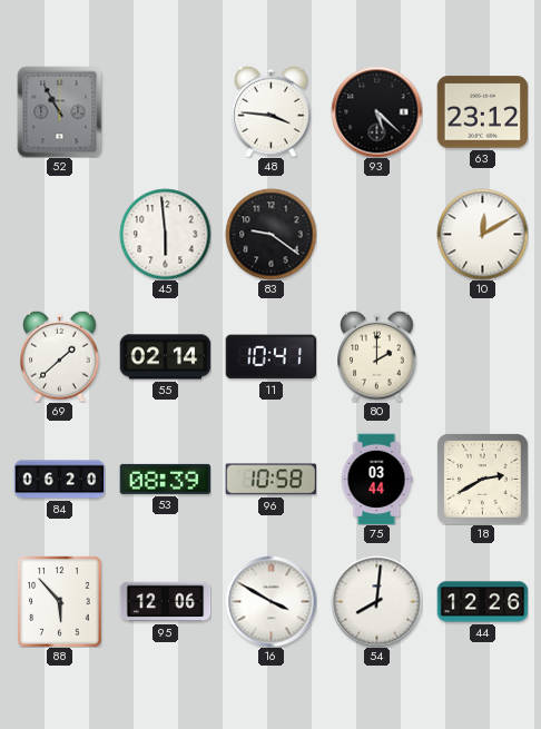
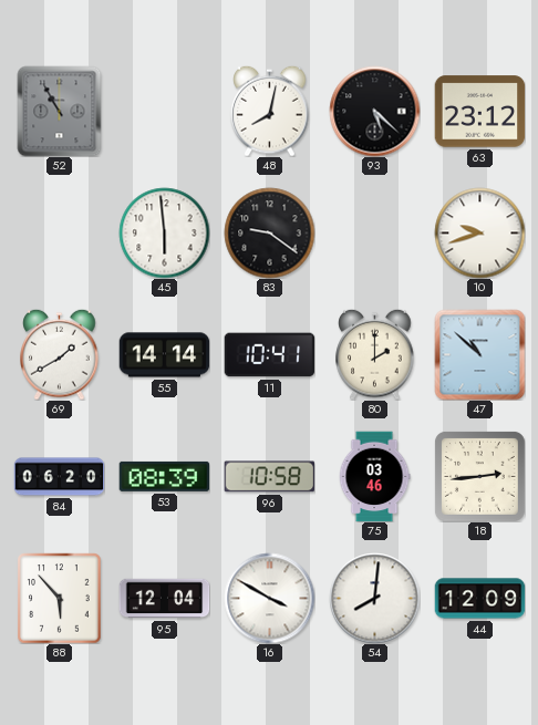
48: 3:46 -> 8:02 (270, 111)
10: 12:10 -> 9:42 (479, 232)
69: 1:38 -> 1:40 (60, 354)
55: 02:14 -> 14:14 (164, 355)
47: none -> 10:52 (479, 354)
75: 03:44 -> 03:46 (374, 476)
18: 2:40 -> 2:44 (479, 476)
95: 12:06 -> 12:04 (164, 599)
44: 12:26 -> 12:09 (479, 599)
